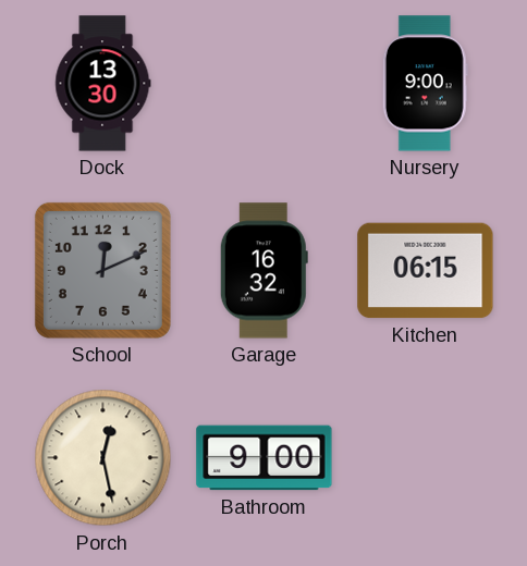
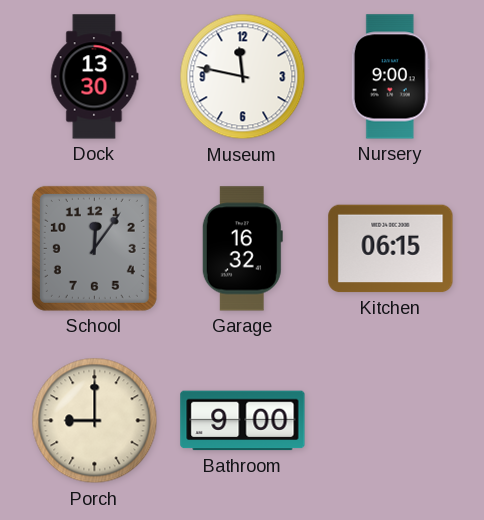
Museum: none -> 11:47 (243, 77)
School: 12:11 -> 12:06 (94, 248)
Porch: 12:28 -> 9:00 (95, 421)
